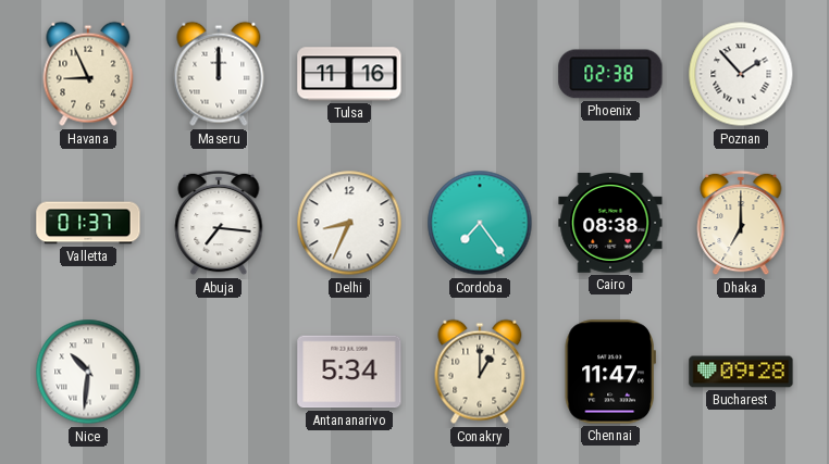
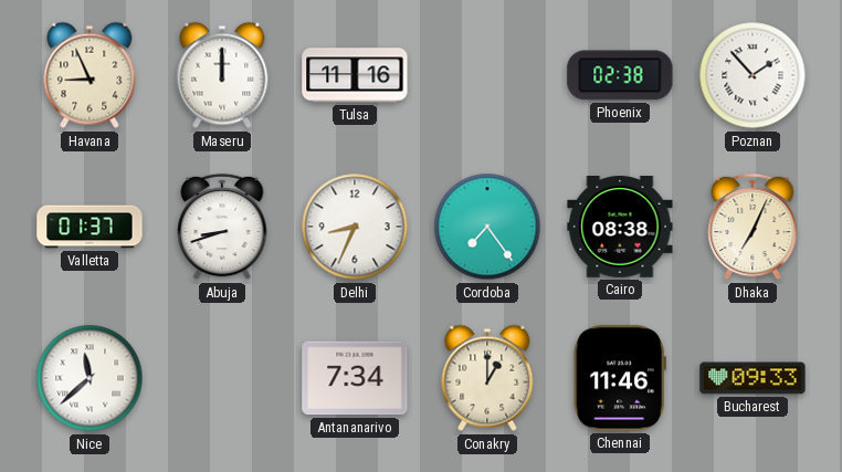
Abuja: 7:16 -> 8:42 (222, 227)
Dhaka: 7:00 -> 7:04 (752, 227)
Nice: 10:31 -> 11:38 (90, 378)
Antananarivo: 5:34 -> 7:34 (355, 378)
Chennai: 11:47 -> 11:46 (620, 378)
Bucharest: 09:28 -> 09:33 (752, 378)
